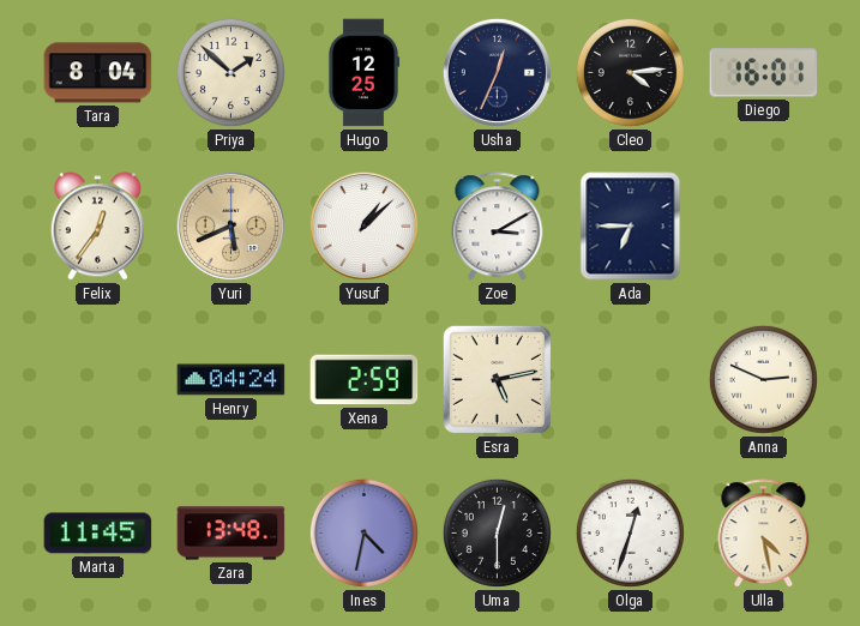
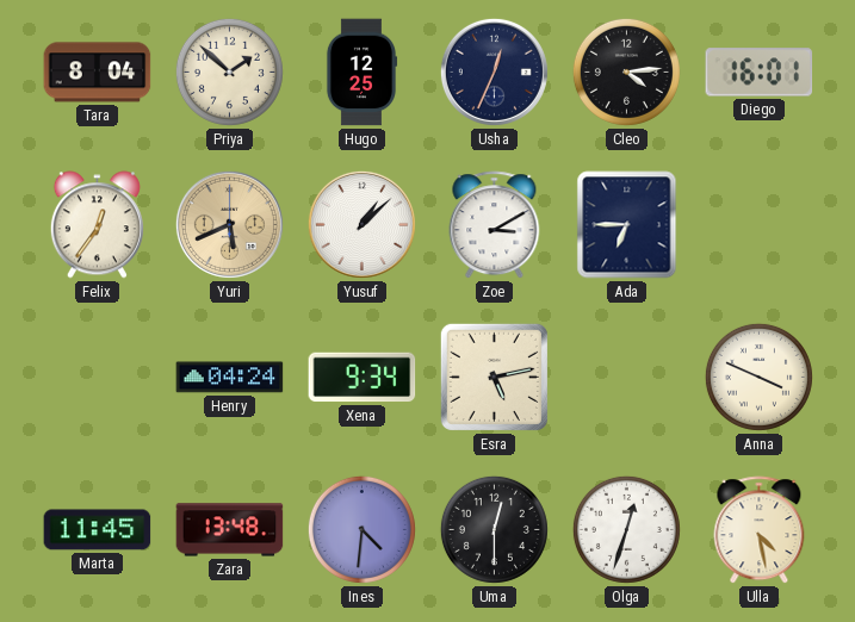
Xena: 2:59 -> 9:34 (363, 378)
Anna: 2:49 -> 3:49 (758, 377)
Ines: 4:32 -> 4:31 (361, 529)
